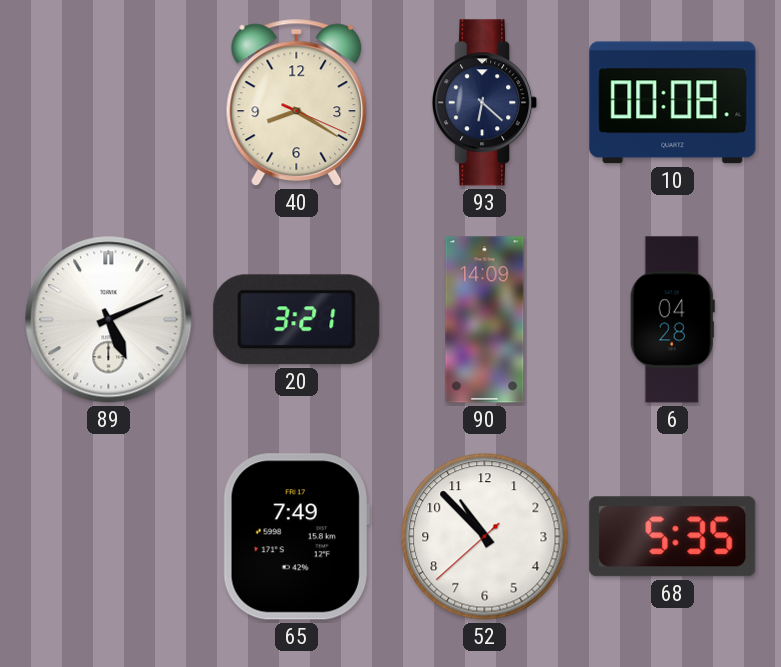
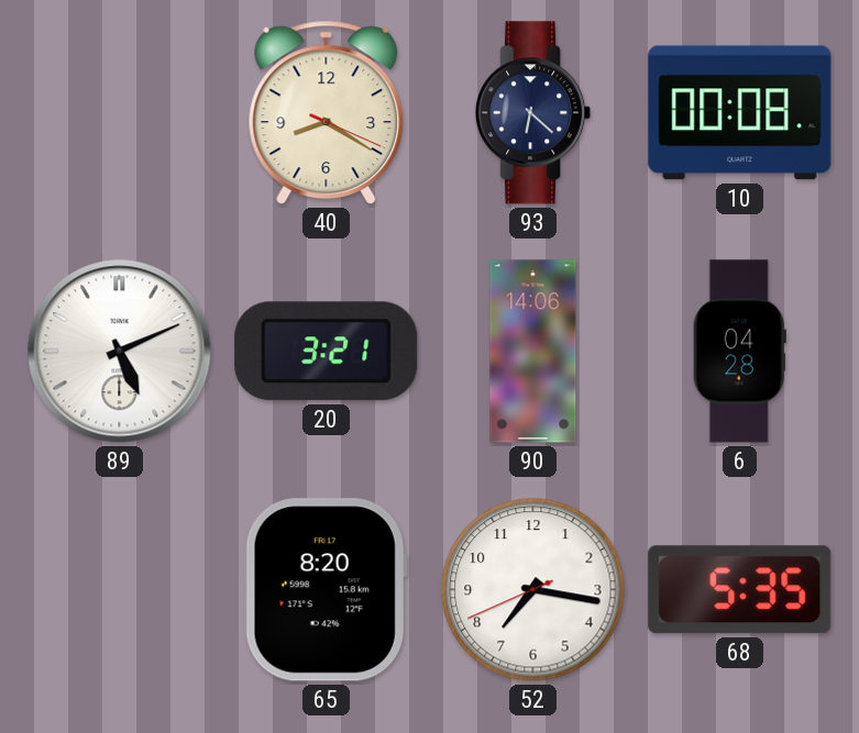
90: 14:09 -> 14:06 (533, 352)
65: 7:49 -> 8:20 (326, 590)
52: 10:52 -> 7:16 (533, 590)
